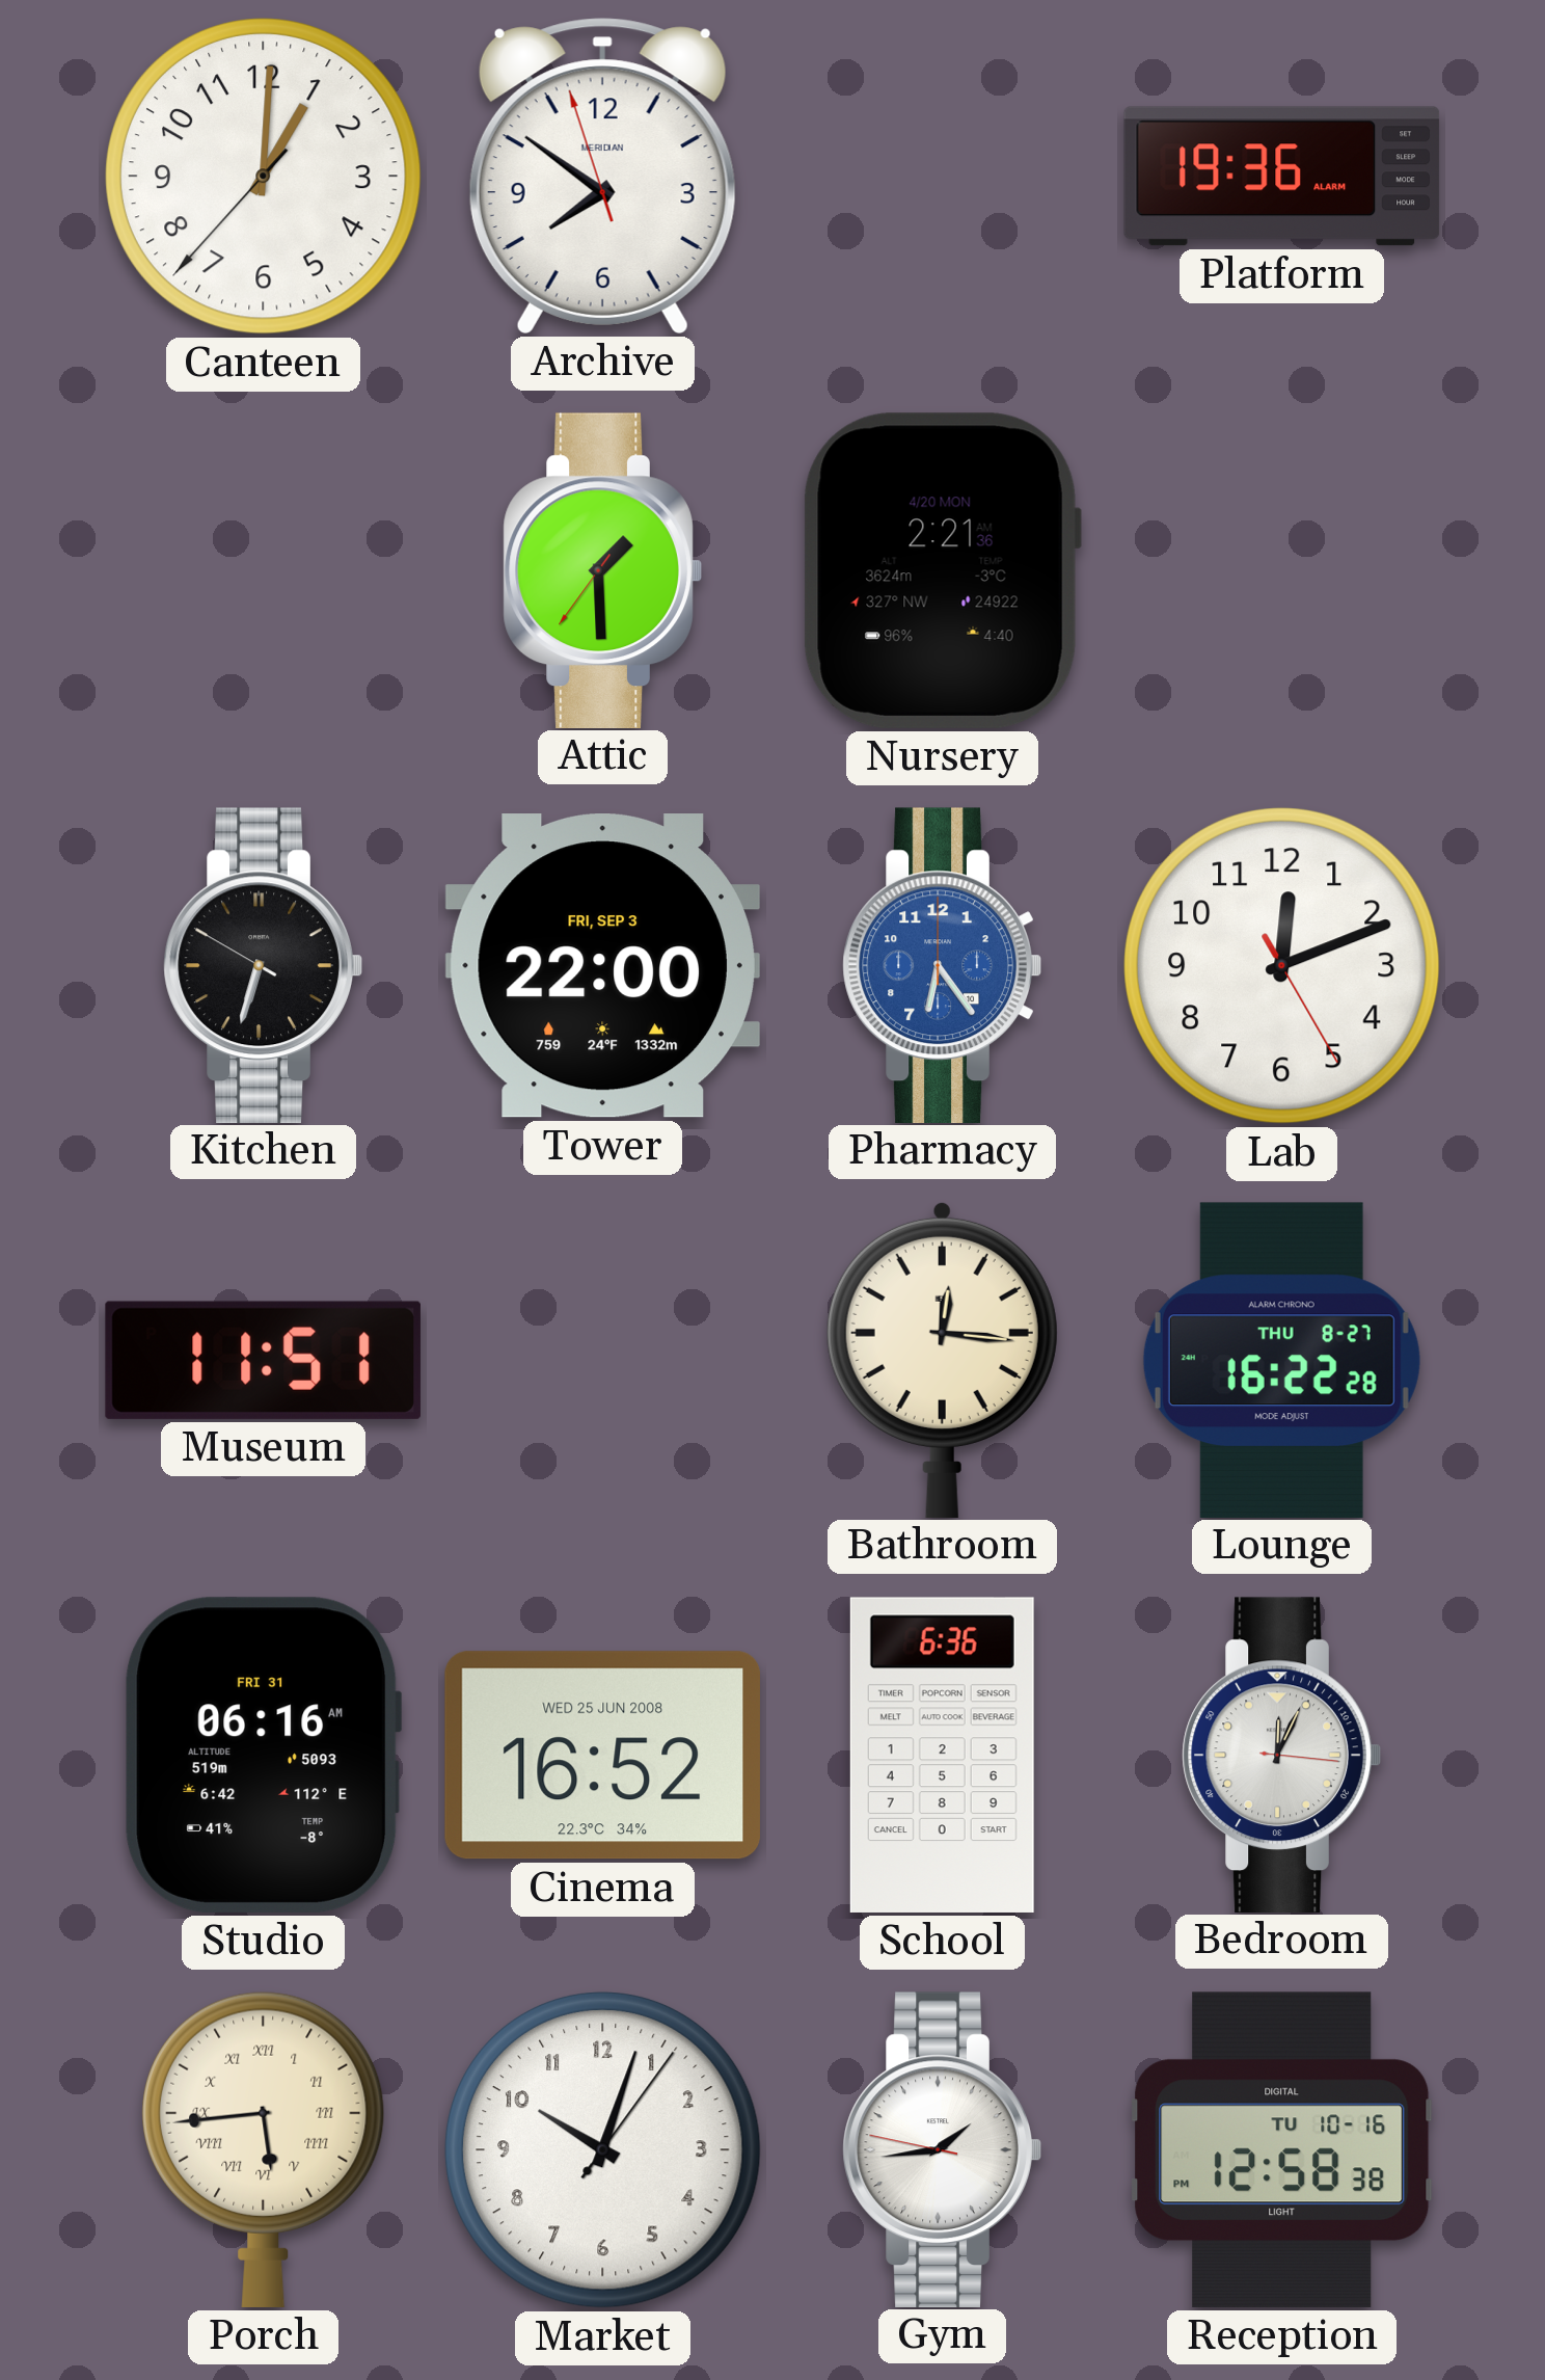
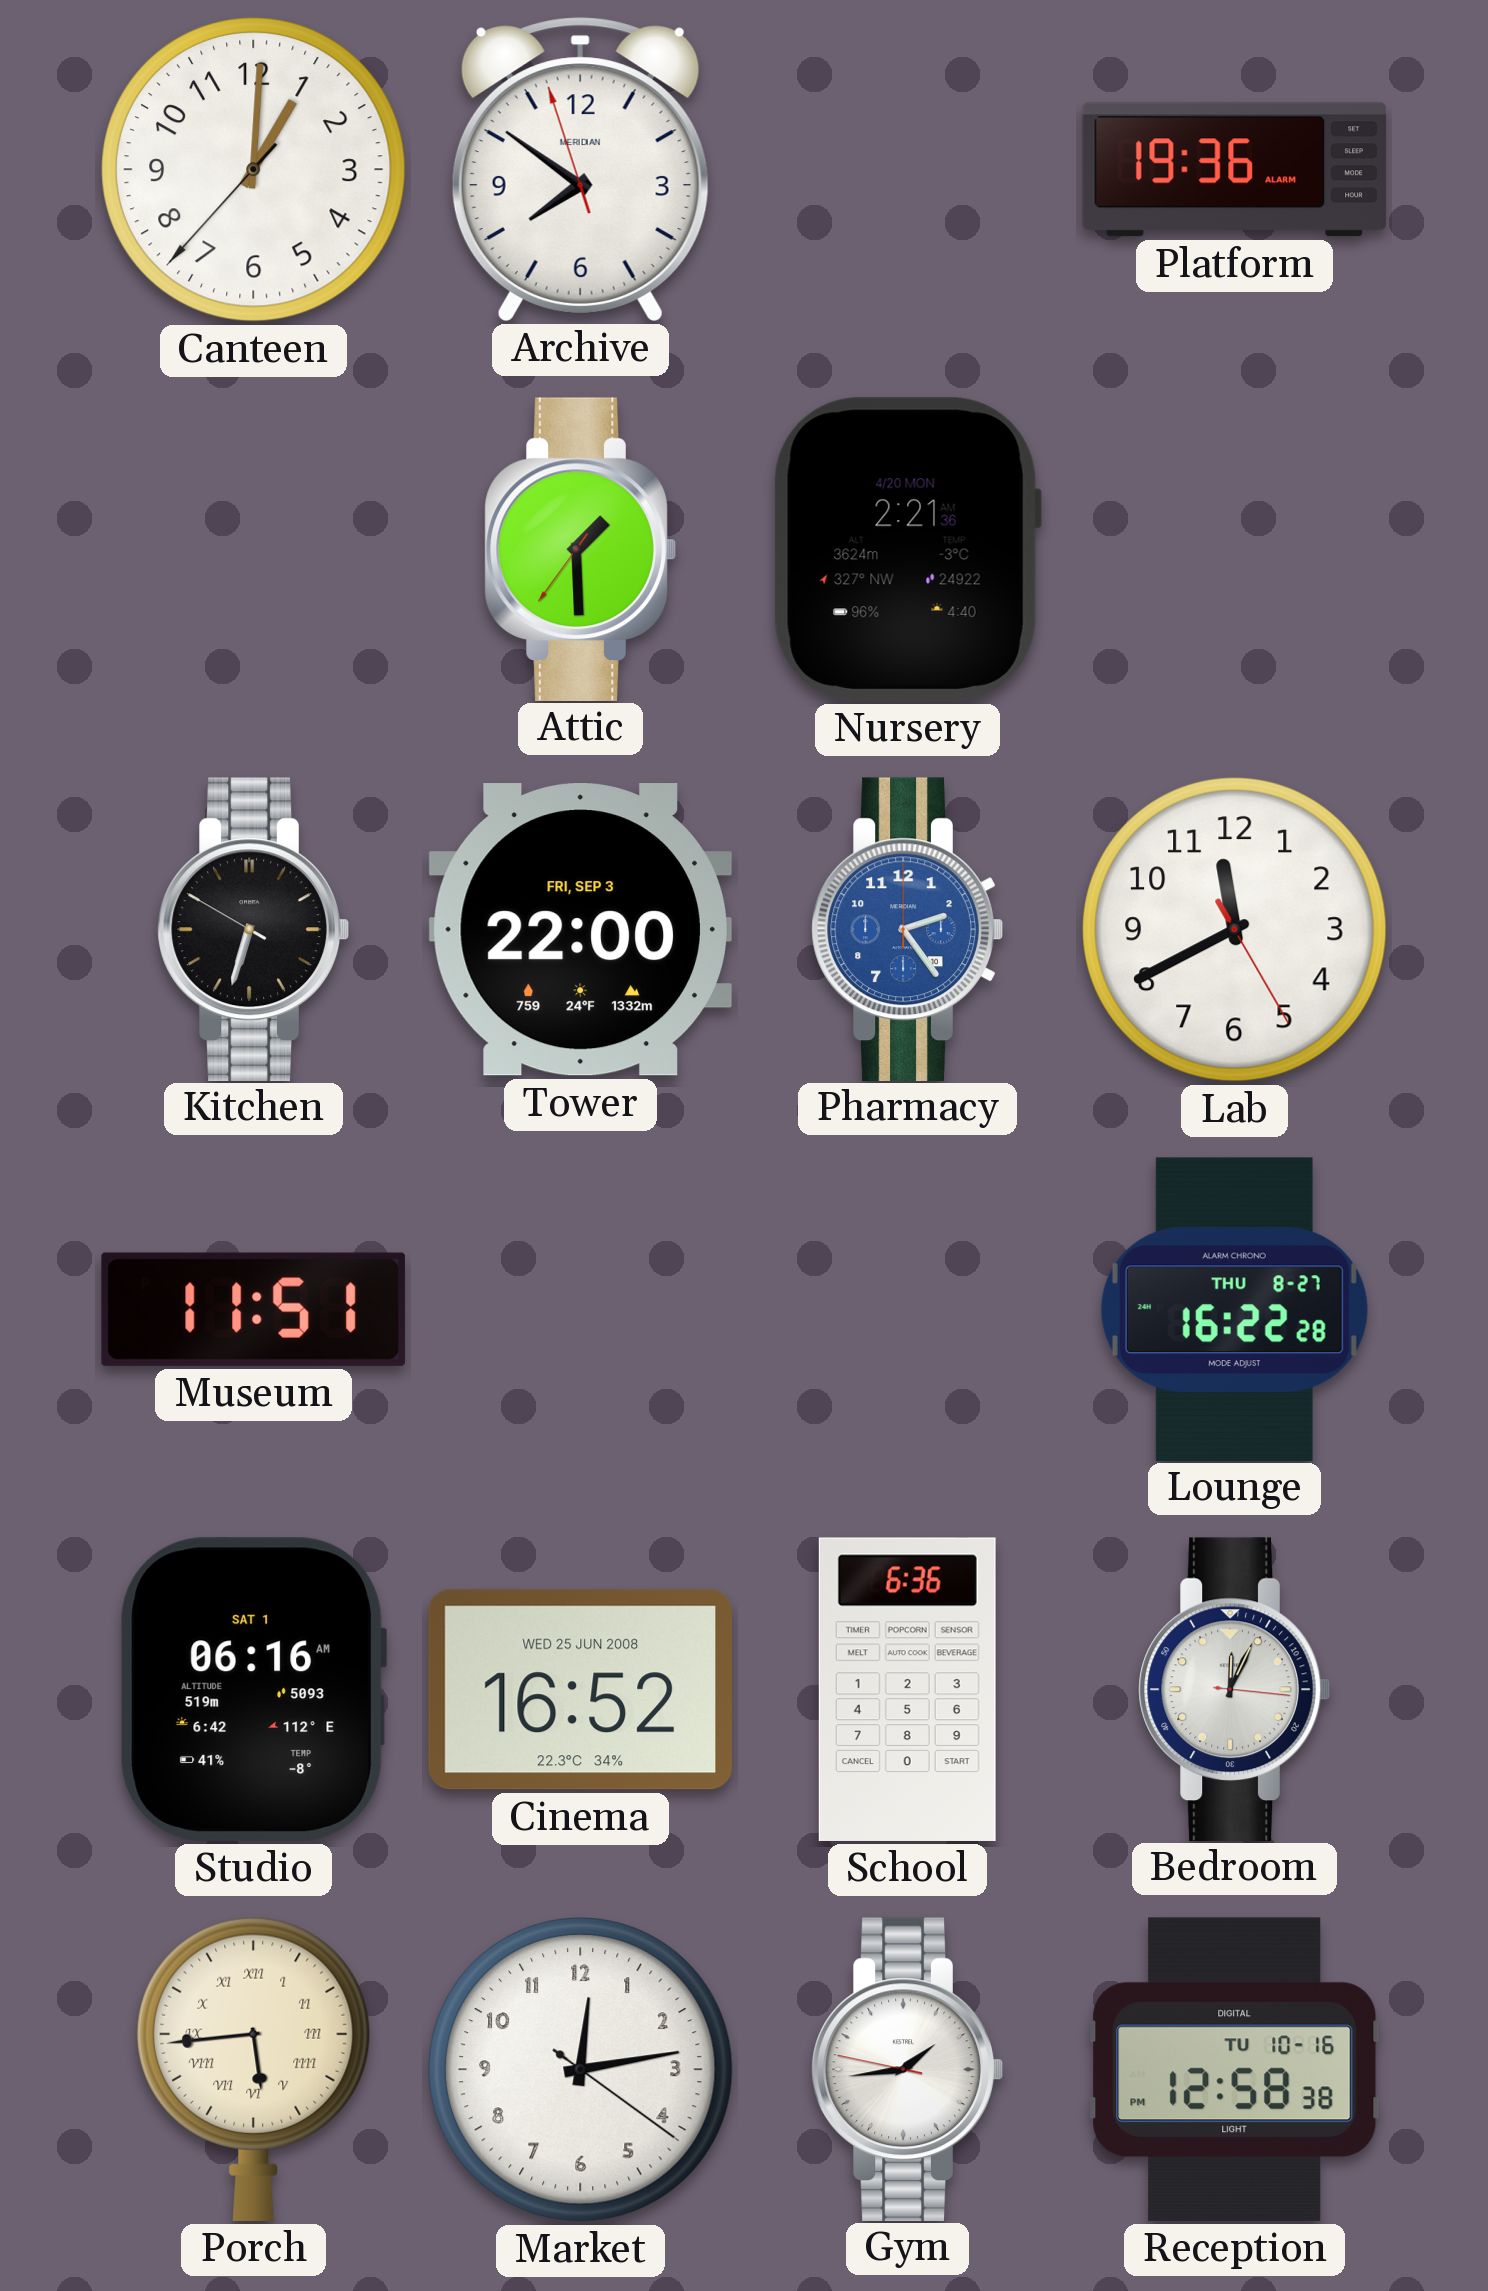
Pharmacy: 6:24 -> 2:24 (907, 929)
Lab: 12:11 -> 11:40 (1234, 929)
Bathroom: 12:16 -> none (942, 1359)
Studio date: FRI 31 -> SAT 1 (254, 1689)
Market: 10:03 -> 12:13 (580, 2069)
